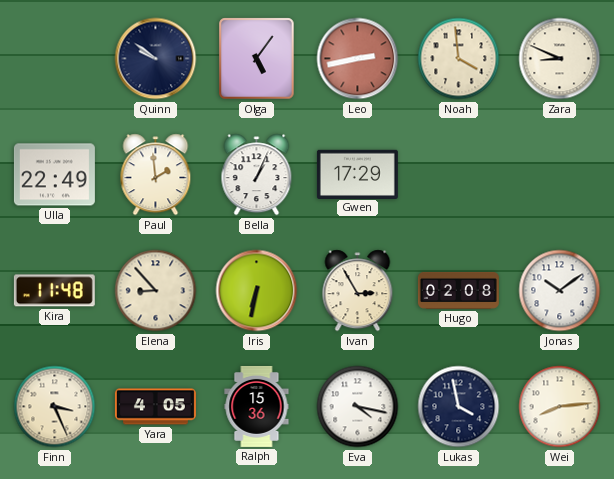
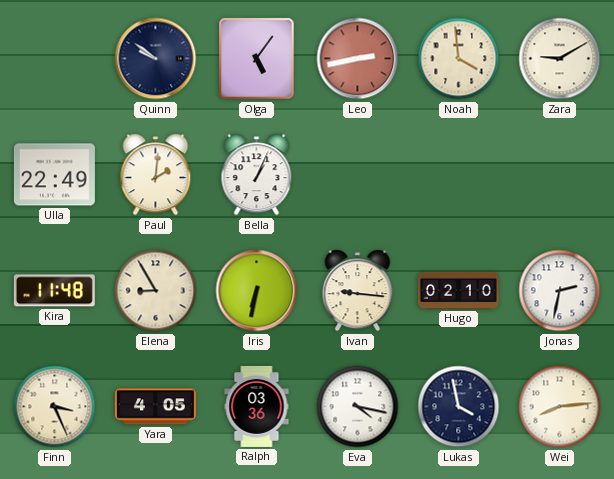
Zara: 8:49 -> 9:10 (560, 59)
Paul: 1:59 -> 2:01 (156, 175)
Gwen: 17:29 -> none (357, 174)
Elena: 8:53 -> 8:55 (156, 291)
Ivan: 2:55 -> 9:16 (358, 291)
Hugo: 02:08 -> 02:10 (458, 290)
Jonas: 10:09 -> 2:32 (560, 291)
Ralph: 15:36 -> 03:36 (257, 406)
